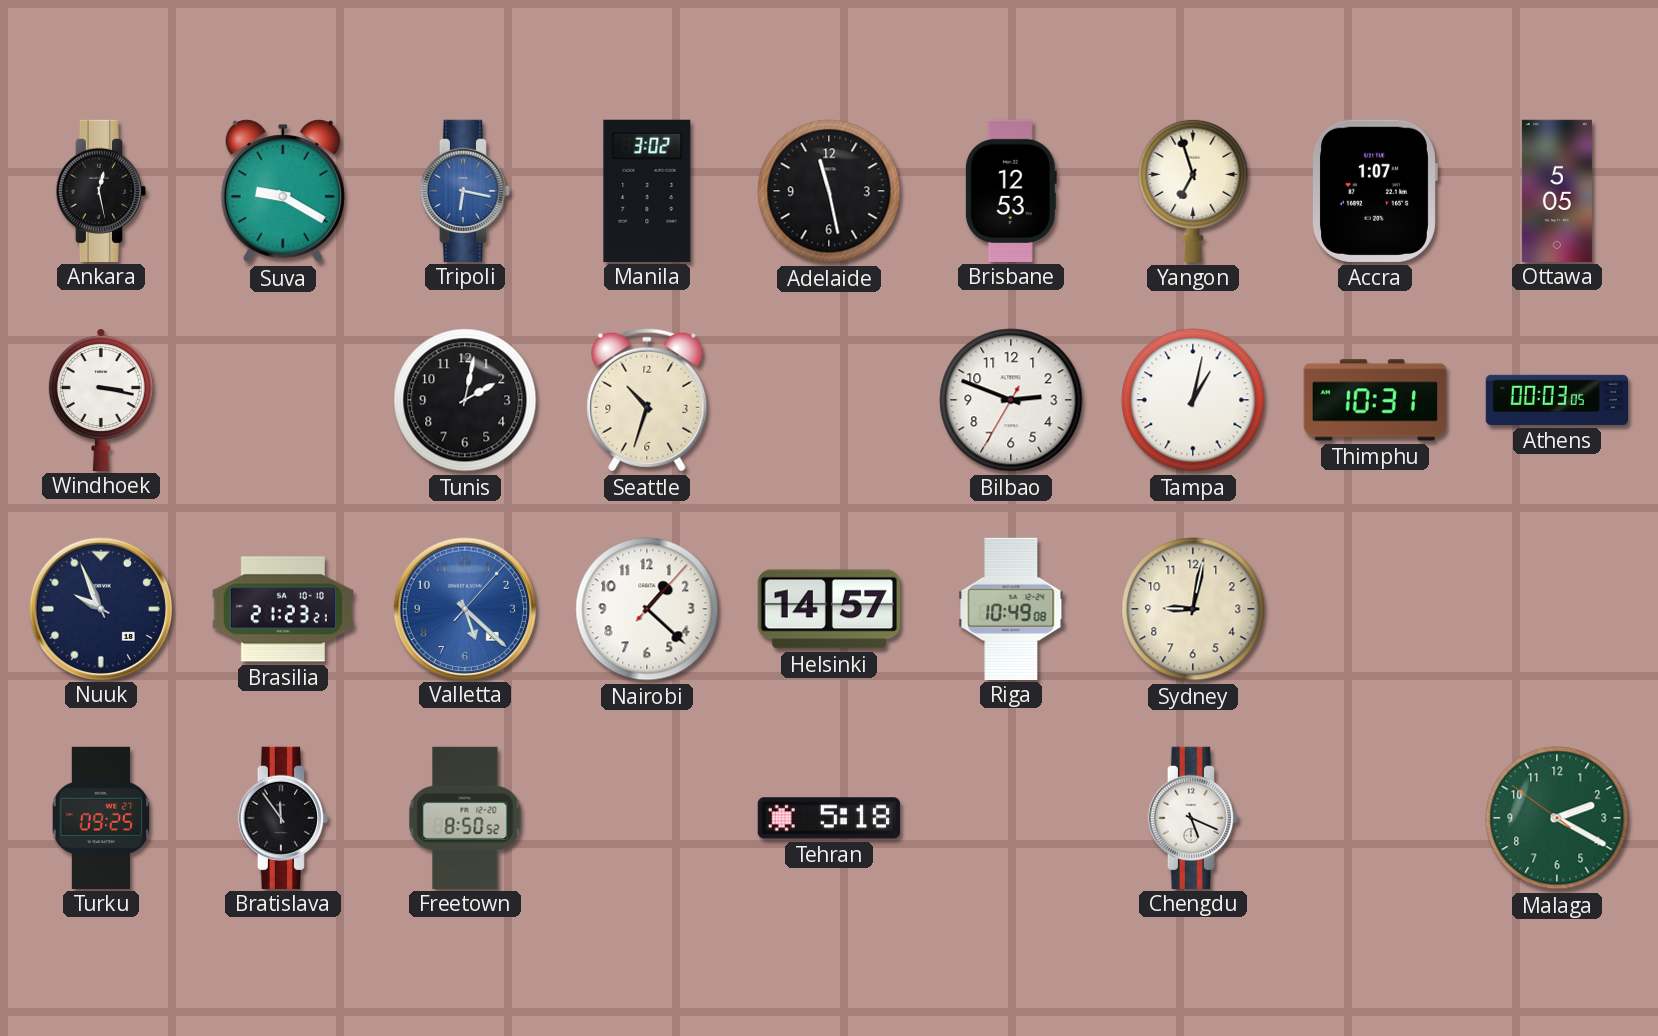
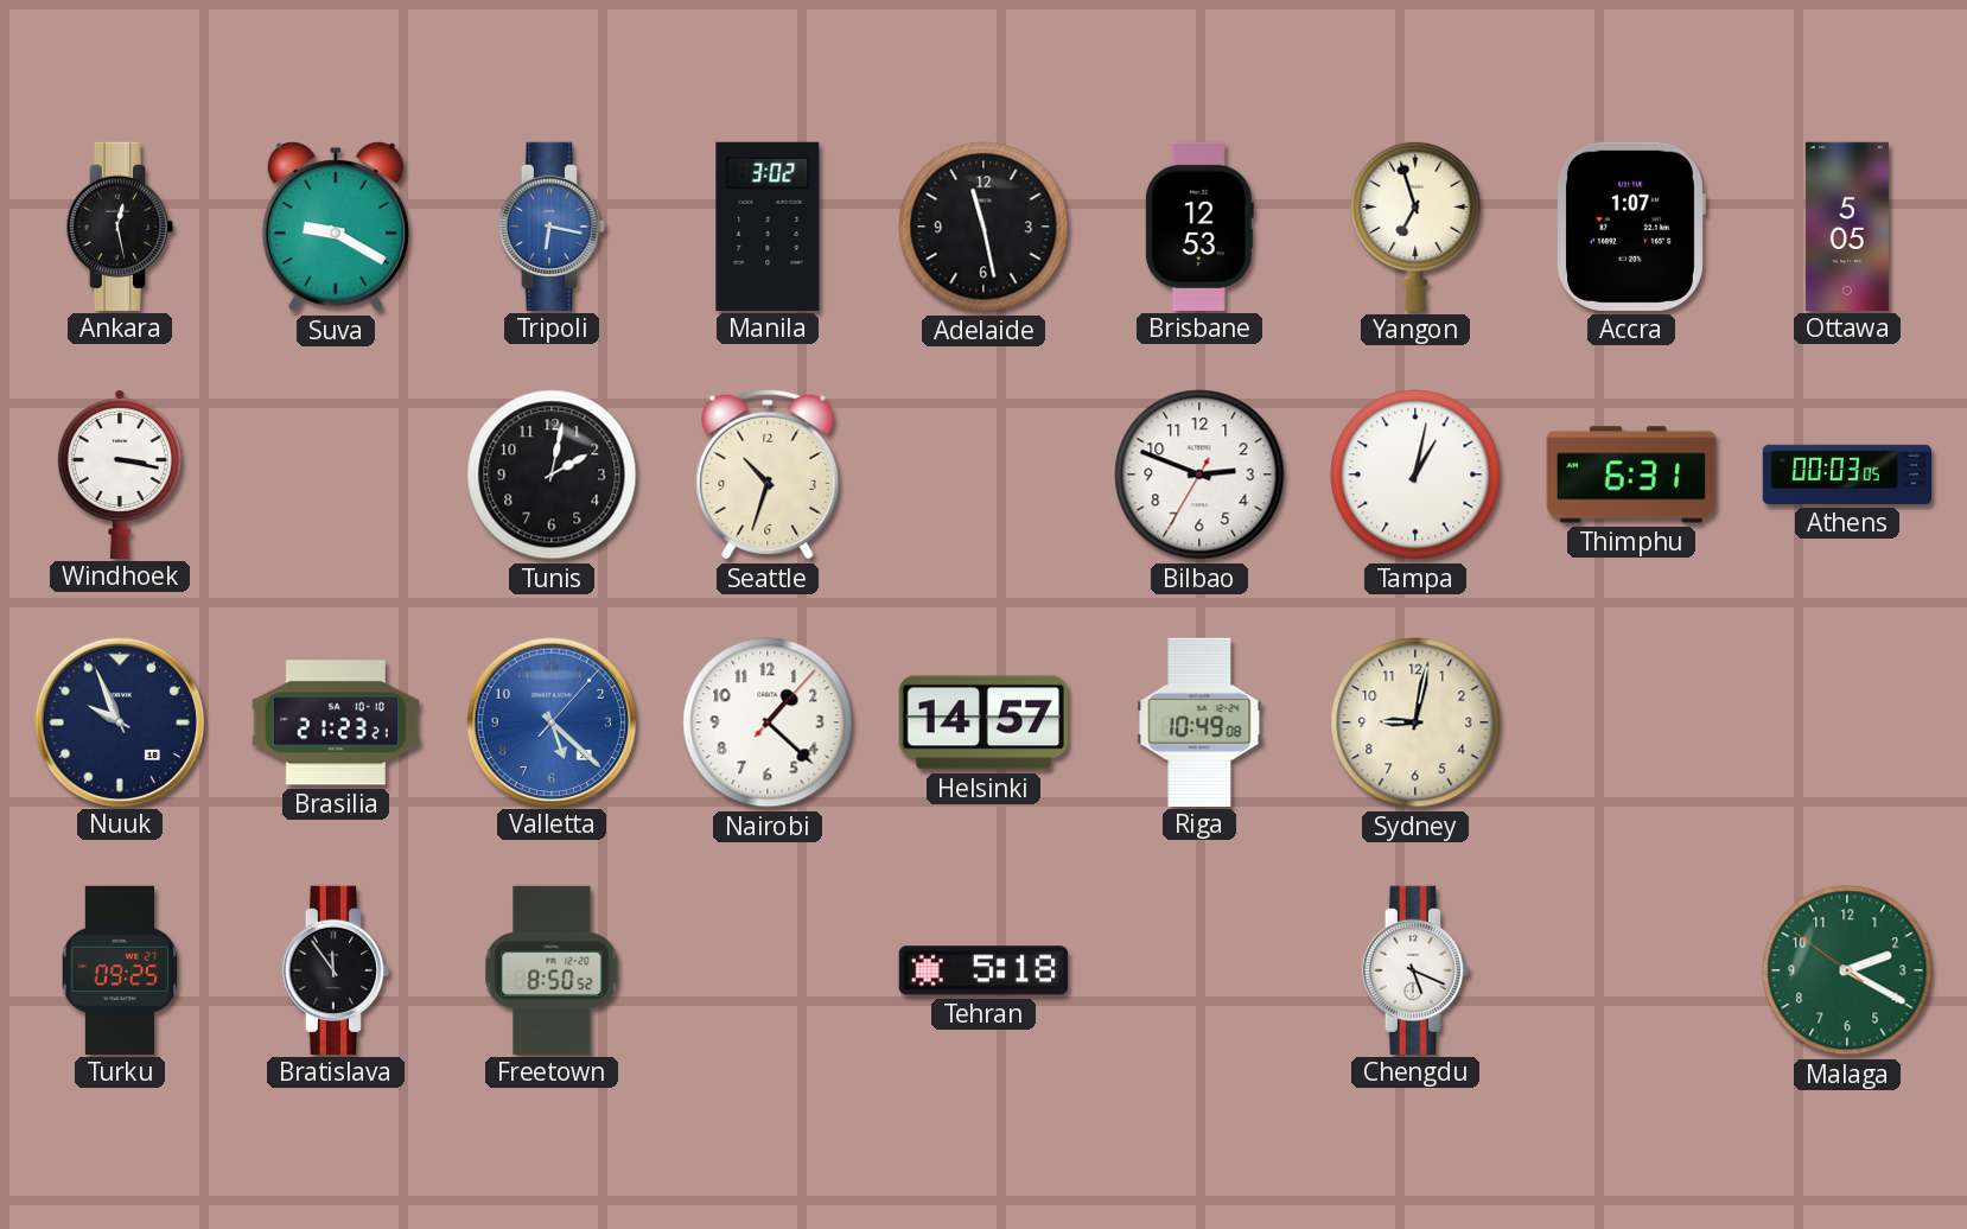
Thimphu: 10:31 -> 6:31 (1631, 475)
